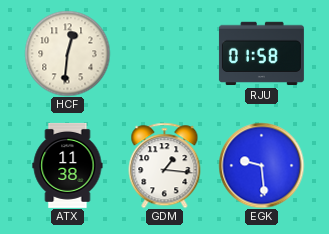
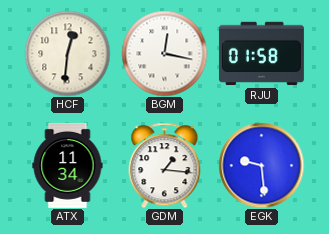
BGM: none -> 12:17 (164, 53)
ATX: 11:38 -> 11:34 (68, 165)
